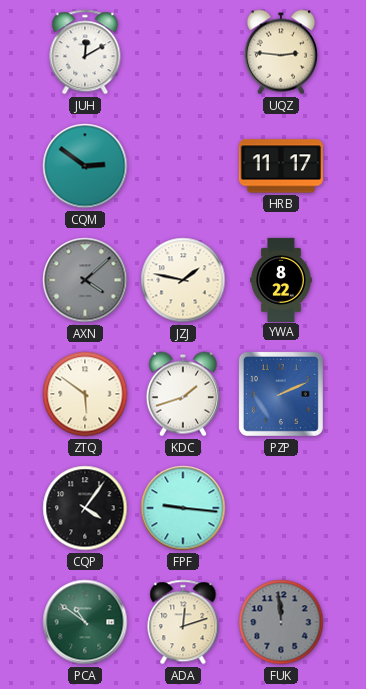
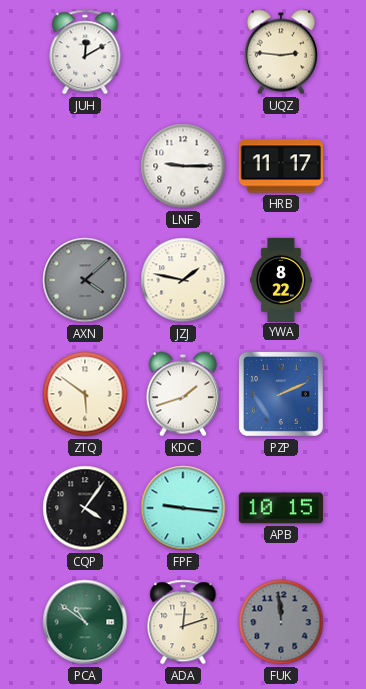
CQM: 2:51 -> none (85, 166)
LNF: none -> 9:15 (183, 166)
APB: none -> 10:15 (281, 508)
